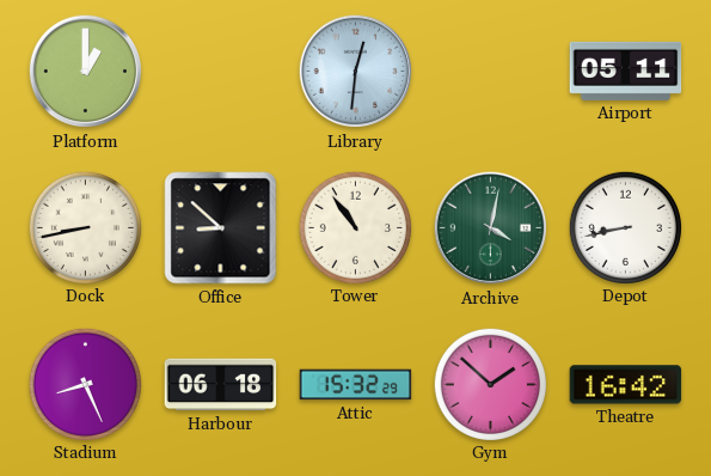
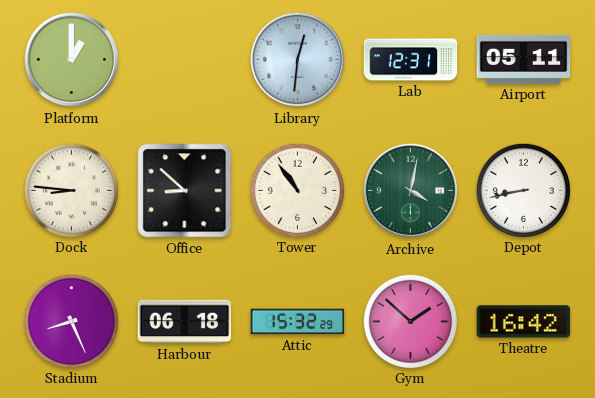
Lab: none -> 12:31 (411, 60)
Dock: 8:43 -> 8:46 (71, 190)
